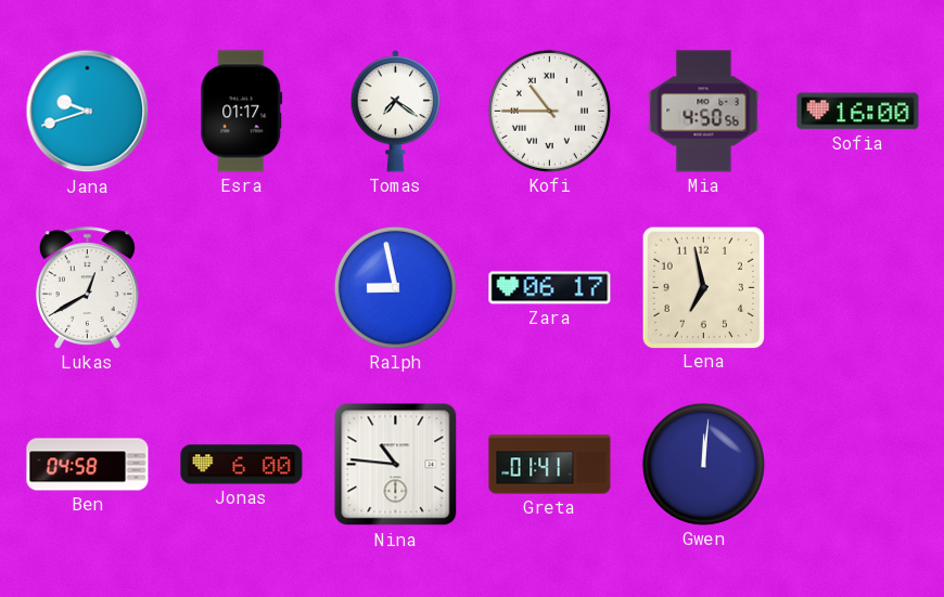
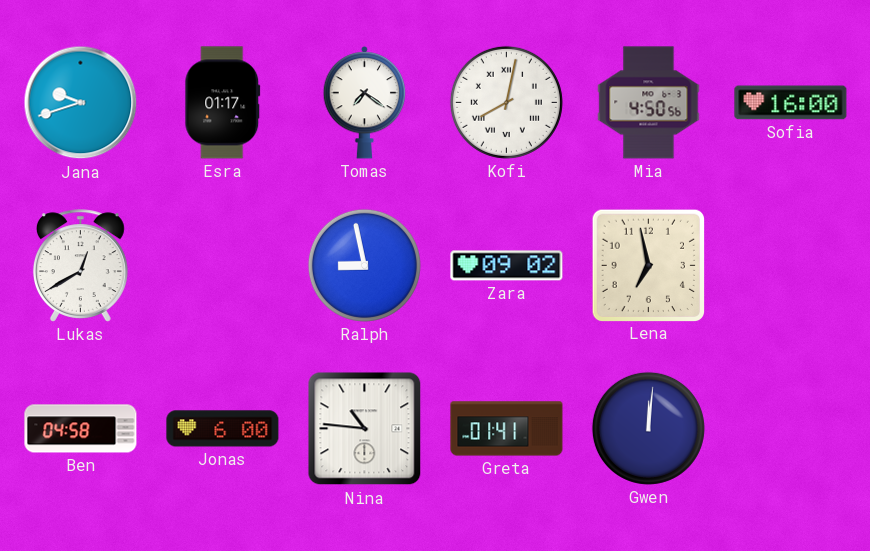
Kofi: 10:45 -> 8:02 (506, 102)
Zara: 06:17 -> 09:02 (507, 266)
